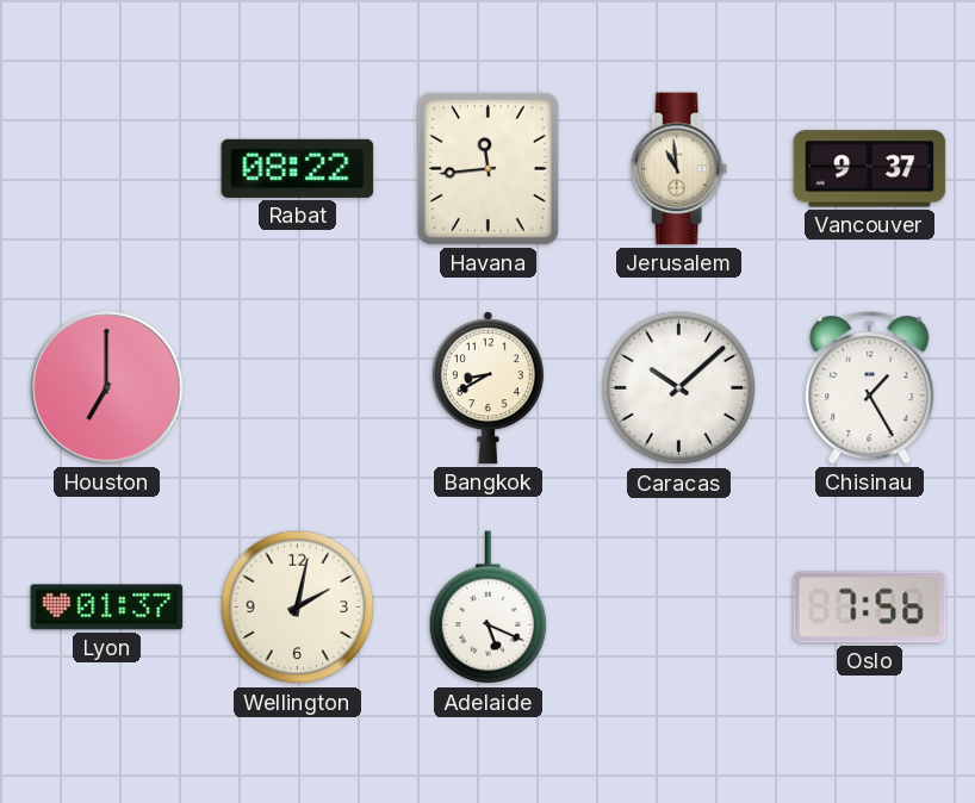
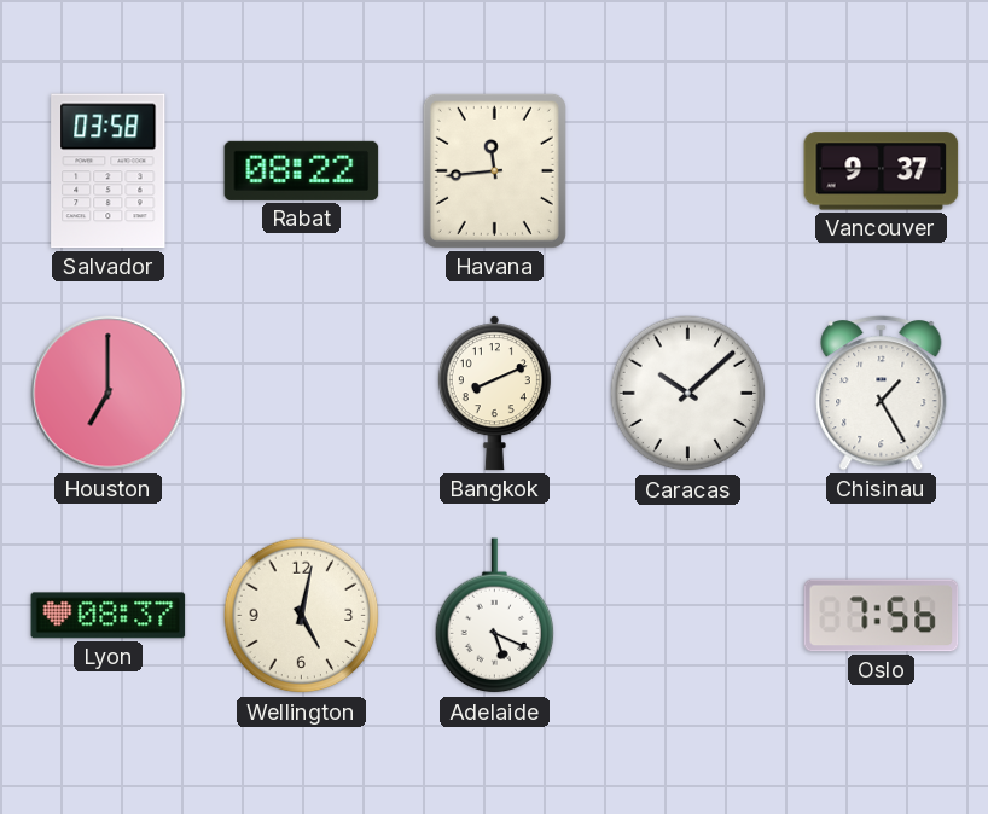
Salvador: none -> 03:58 (109, 171)
Jerusalem: 10:59 -> none (678, 169)
Bangkok: 8:40 -> 8:11 (494, 394)
Lyon: 01:37 -> 08:37 (109, 616)
Wellington: 2:02 -> 5:02 (302, 616)
